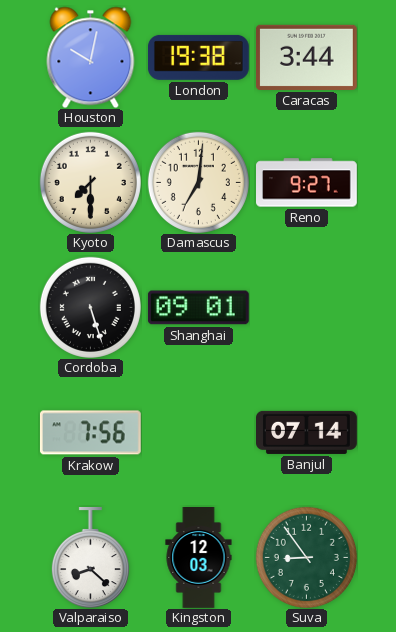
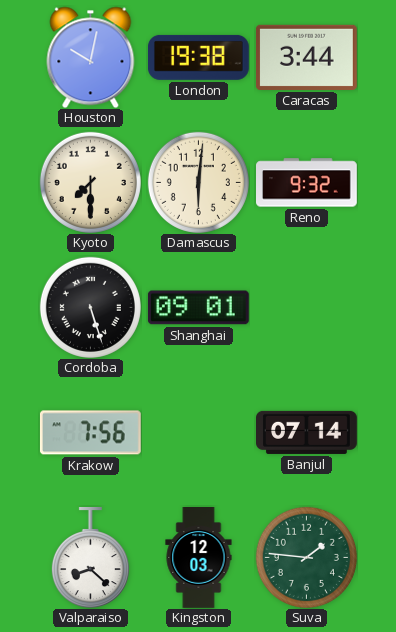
Damascus: 7:01 -> 6:01 (198, 182)
Reno: 9:27 -> 9:32 (307, 183)
Suva: 8:54 -> 1:46 (306, 557)
